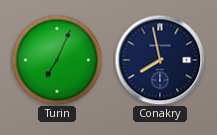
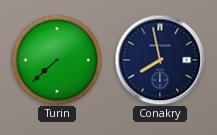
Turin: 7:04 -> 7:38 (57, 60)
